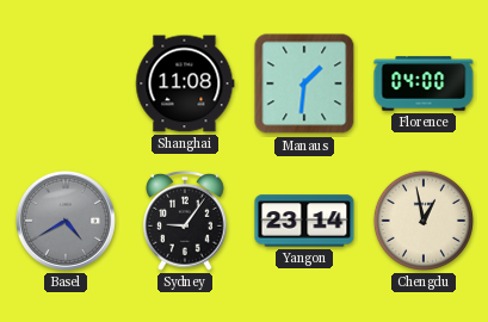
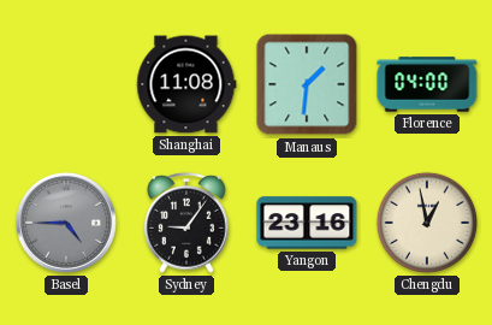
Basel: 4:40 -> 4:45 (66, 223)
Yangon: 23:14 -> 23:16 (307, 223)
